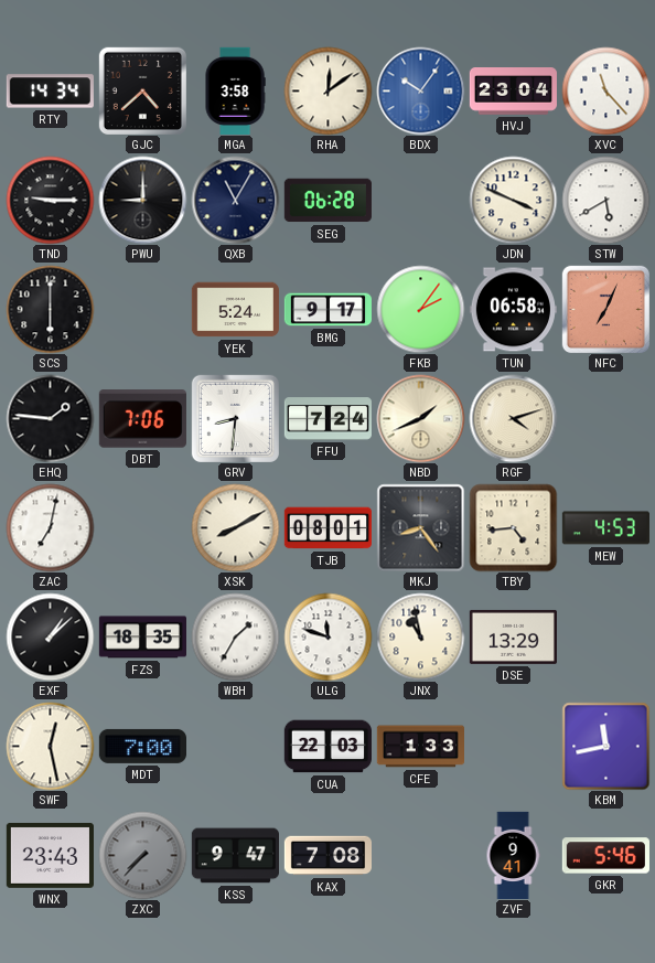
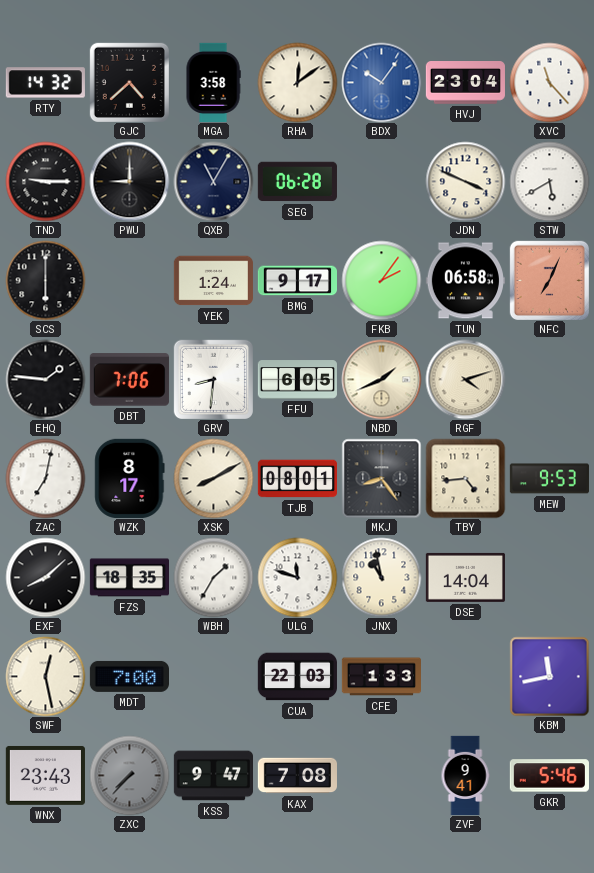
RTY: 14:34 -> 14:32 (45, 83)
YEK: 5:24 -> 1:24 (213, 281)
FFU: 7:24 -> 6:05 (297, 380)
WZK: none -> 8:17 (130, 478)
MEW: 4:53 -> 9:53 (549, 479)
EXF: 1:08 -> 8:08 (45, 577)
DSE: 13:29 -> 14:04 (465, 577)
